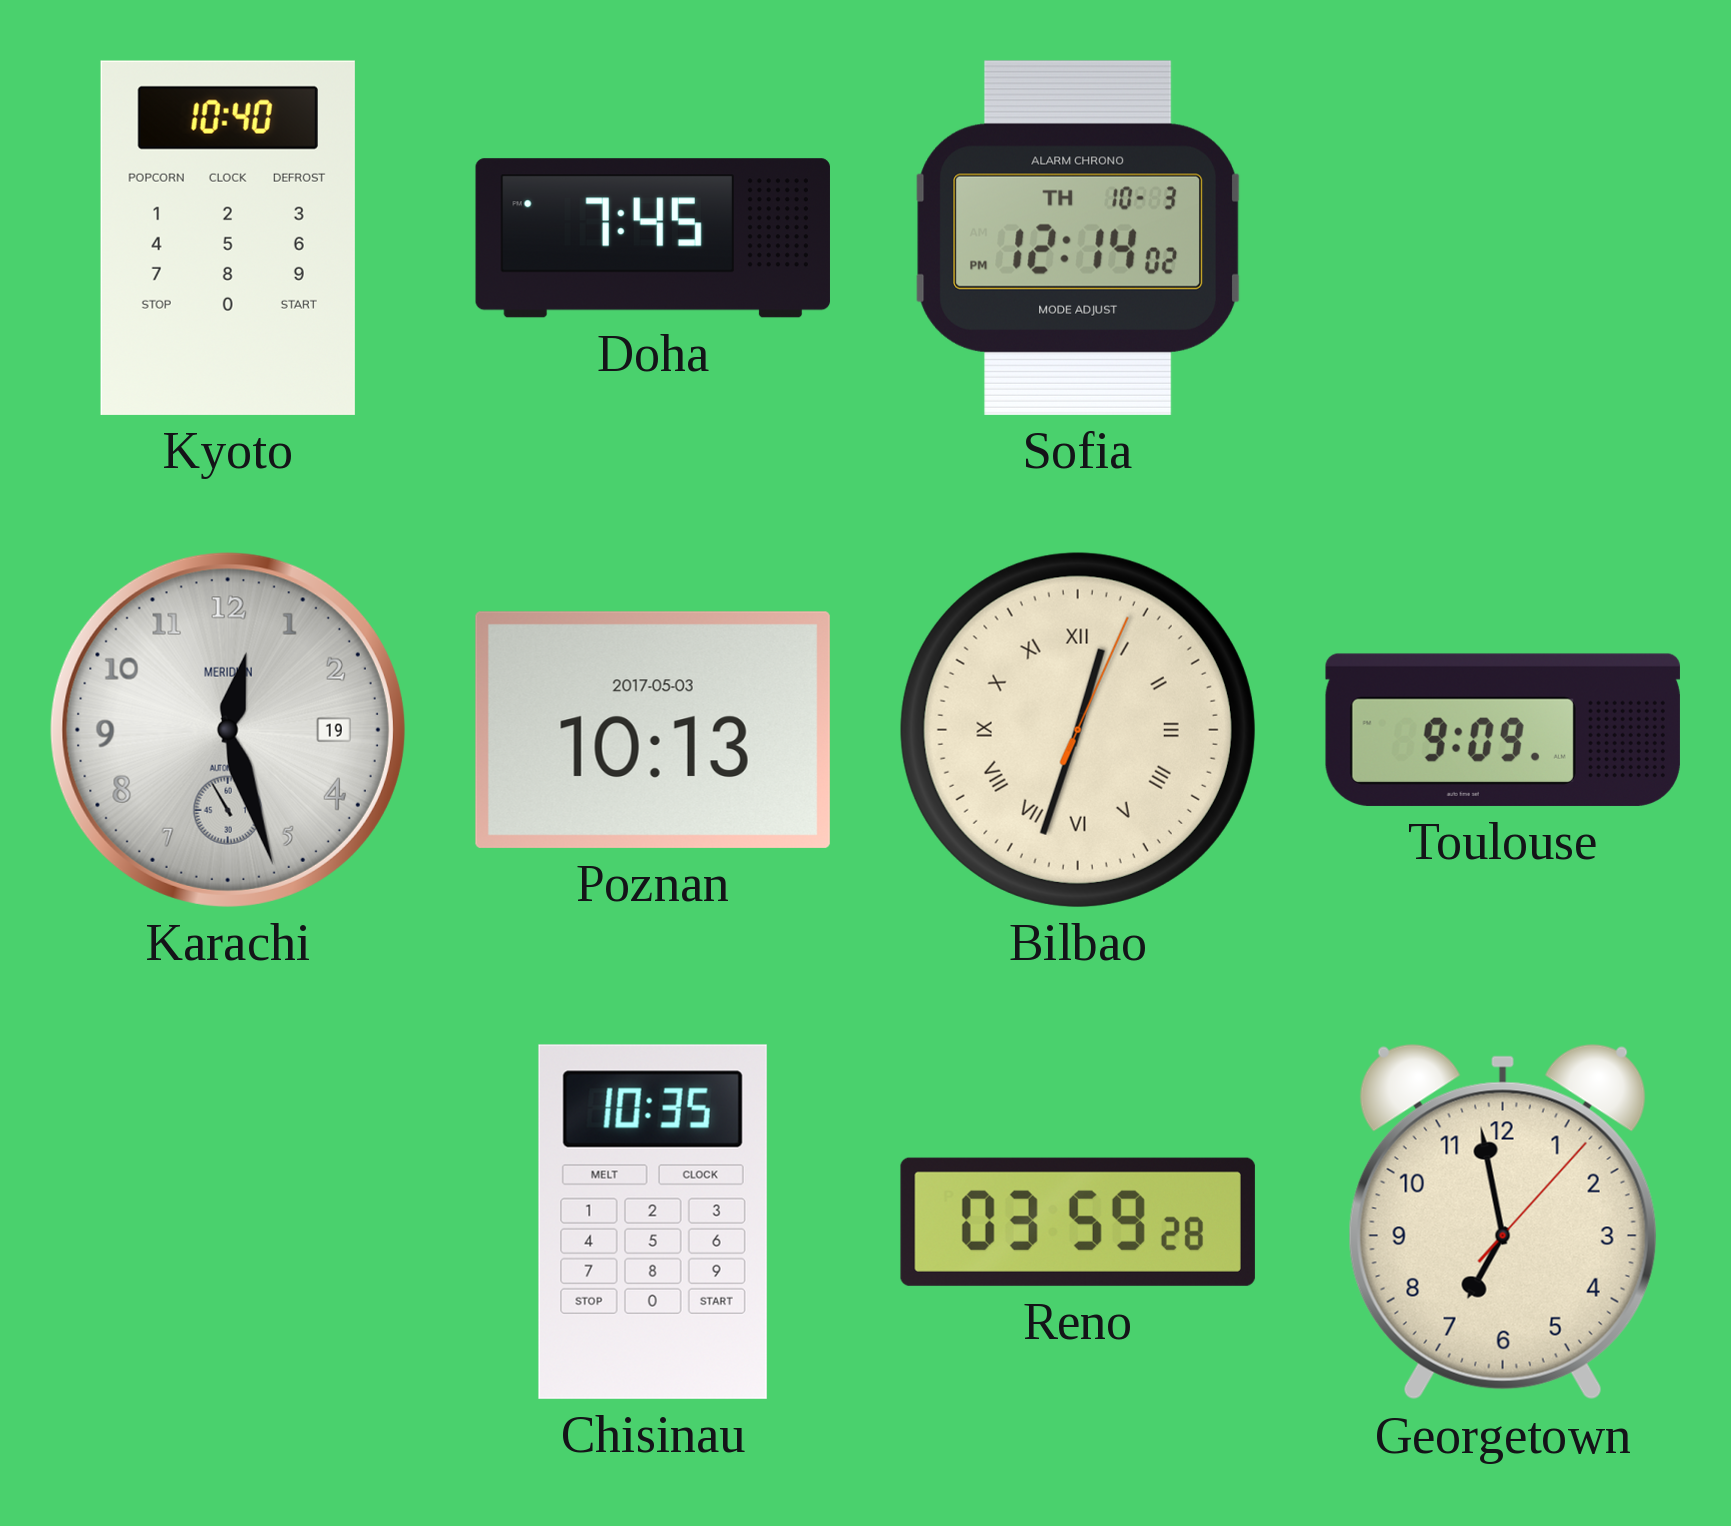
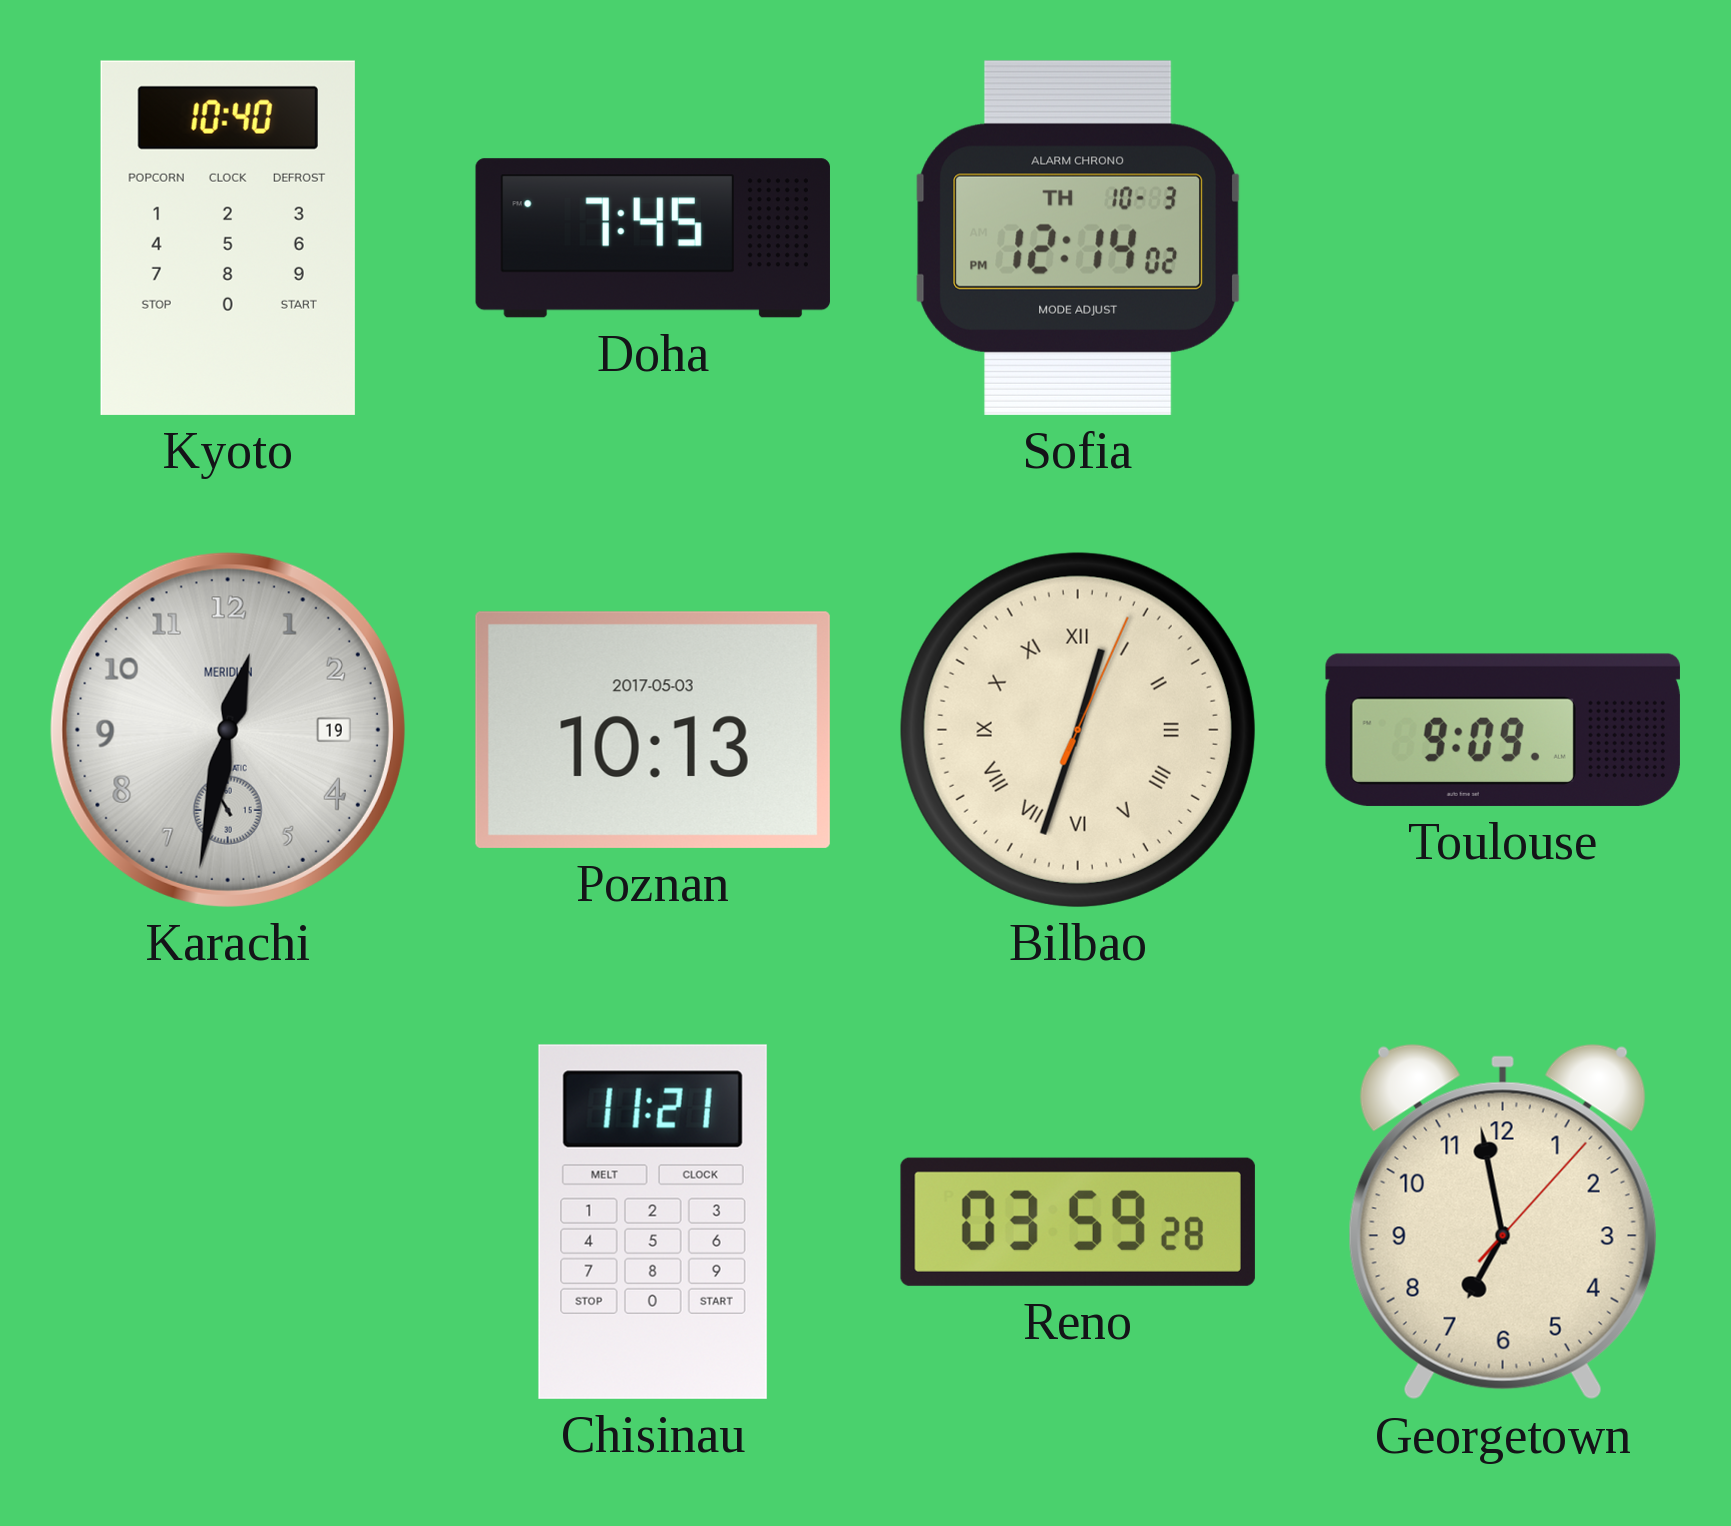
Karachi: 12:26 -> 12:31 (228, 730)
Chisinau: 10:35 -> 11:21 (653, 1222)
